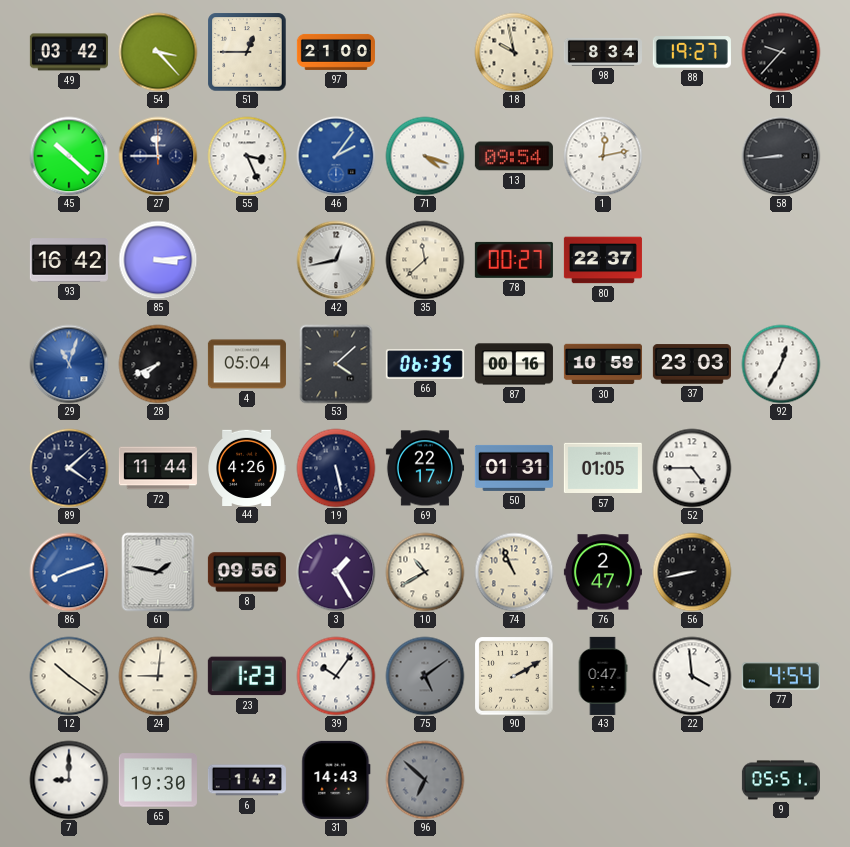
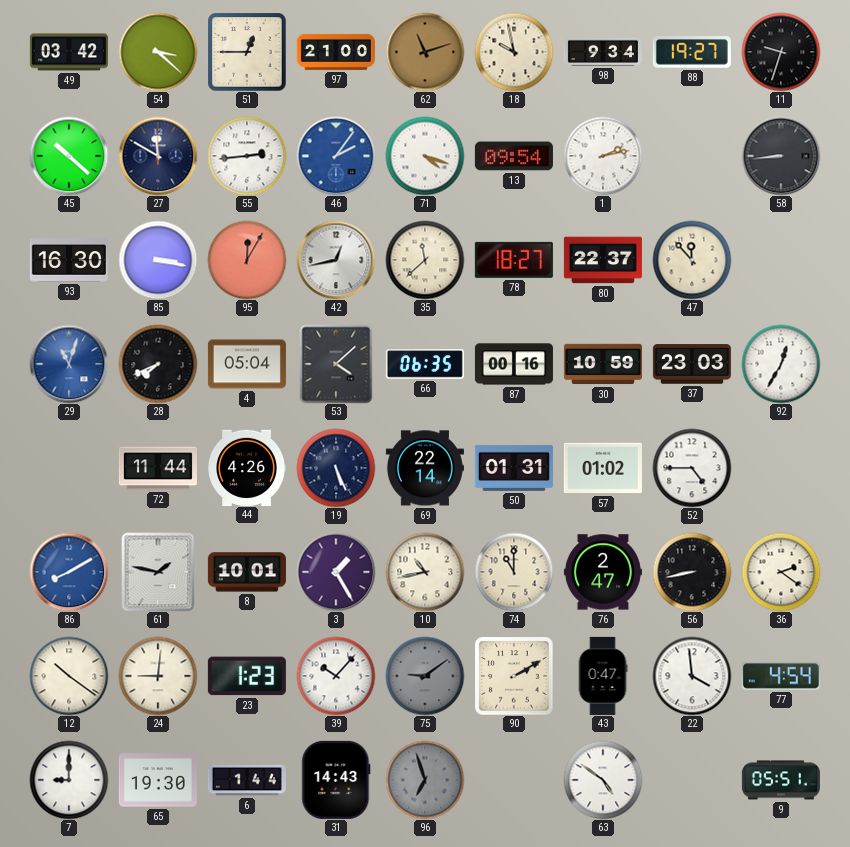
54: 3:23 -> 3:22 (158, 52)
62: none -> 11:12 (425, 52)
98: 8:34 -> 9:34 (603, 52)
11: 9:37 -> 9:33 (781, 52)
27: 11:45 -> 11:50 (158, 156)
55: 3:26 -> 2:44 (247, 156)
1: 12:13 -> 2:13 (603, 156)
93: 16:42 -> 16:30 (69, 260)
85: 3:14 -> 3:17 (158, 260)
95: none -> 12:05 (247, 260)
78: 00:27 -> 18:27 (514, 260)
47: none -> 11:53 (692, 260)
89: 4:08 -> none (69, 468)
19: 5:28 -> 5:26 (336, 468)
69: 22:17 -> 22:14 (425, 468)
57: 01:05 -> 01:02 (603, 468)
86: 8:12 -> 8:10 (69, 572)
8: 09:56 -> 10:01 (247, 572)
10: 10:40 -> 10:43 (425, 572)
74: 10:56 -> 11:00 (514, 572)
36: none -> 2:21 (781, 572)
39: 10:06 -> 10:07 (336, 676)
75: 5:09 -> 9:09 (425, 676)
6: 1:42 -> 1:44 (247, 780)
96: 6:52 -> 6:57 (425, 780)
63: none -> 4:51 (603, 780)
